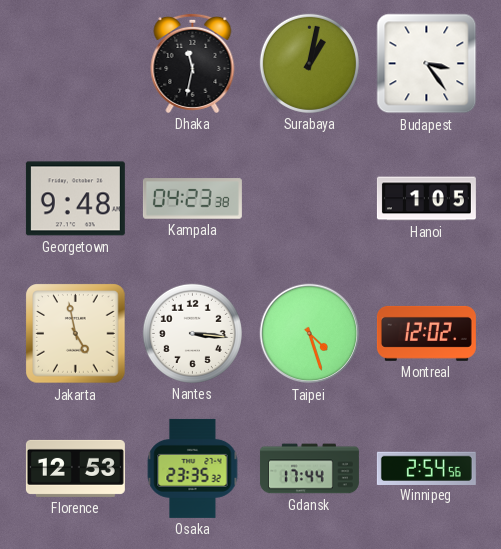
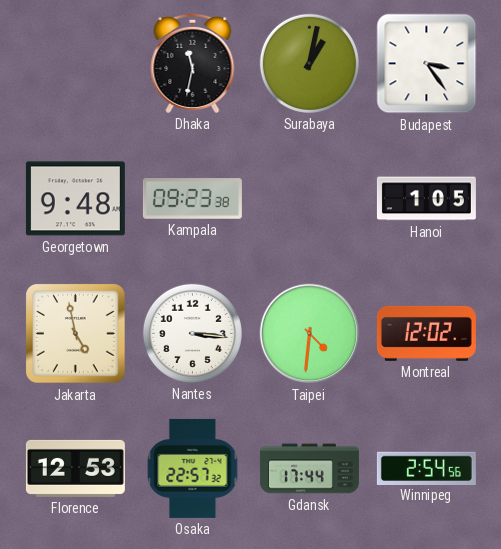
Kampala: 04:23 -> 09:23 (192, 199)
Taipei: 4:27 -> 4:31 (310, 334)
Osaka: 23:35 -> 22:57 (193, 468)
